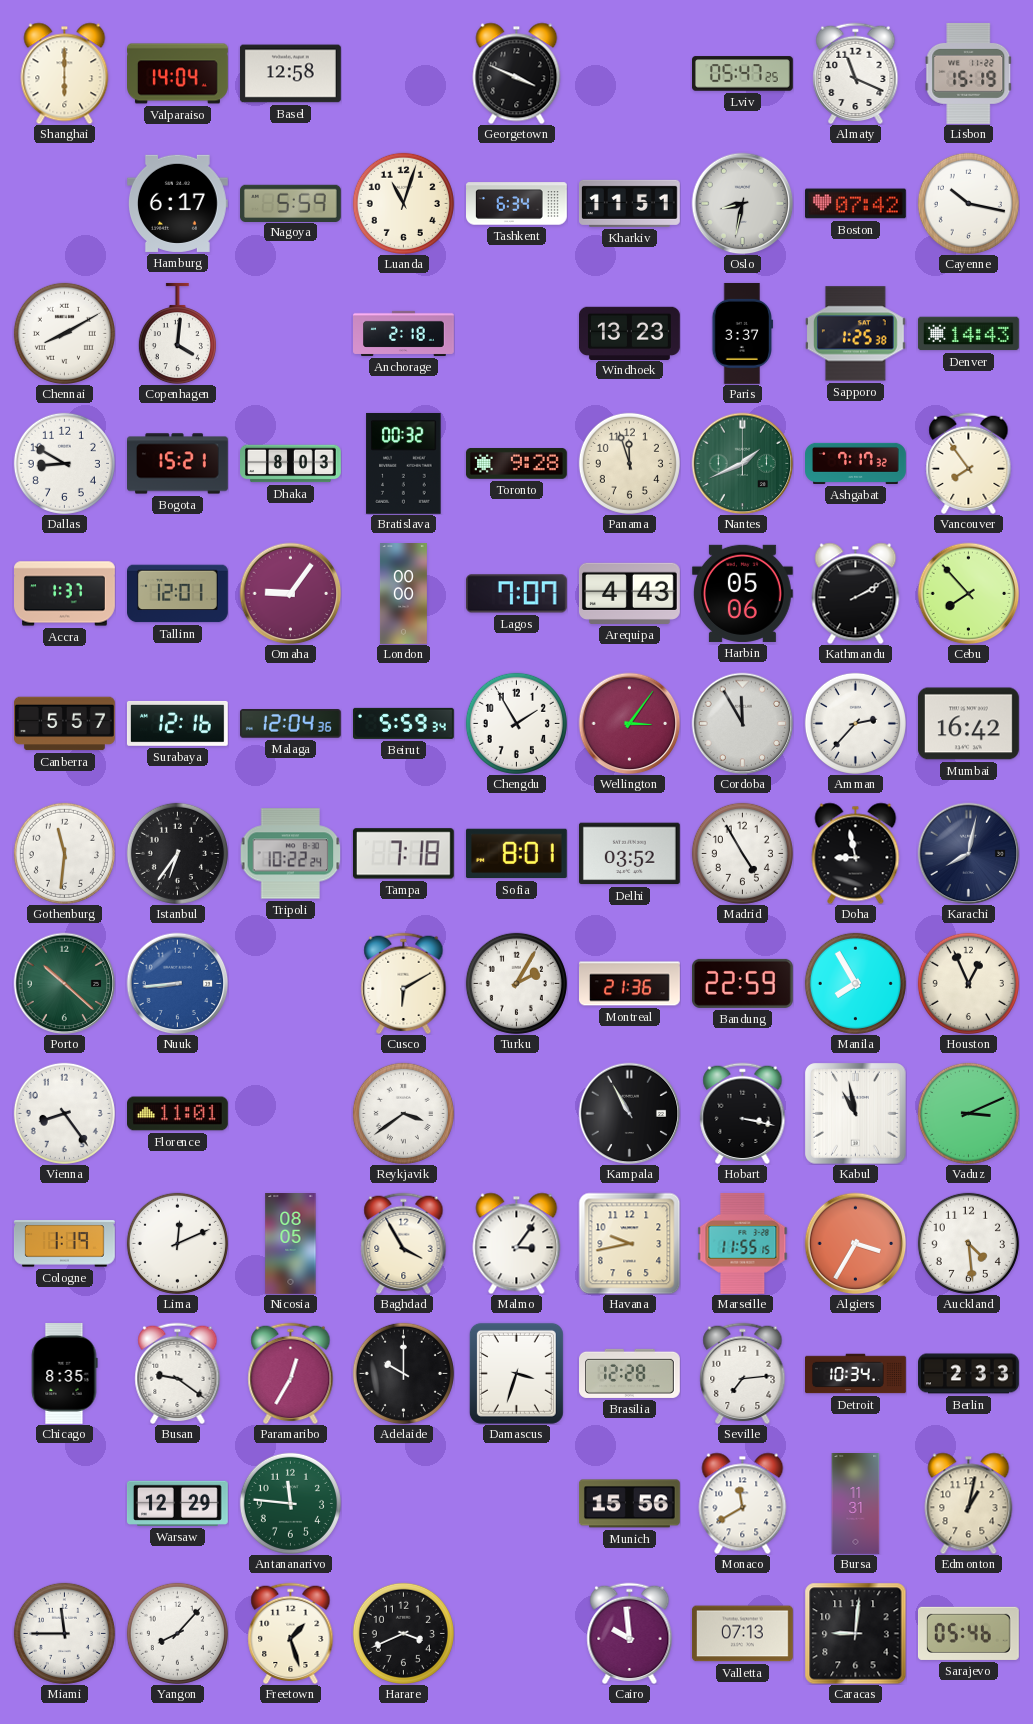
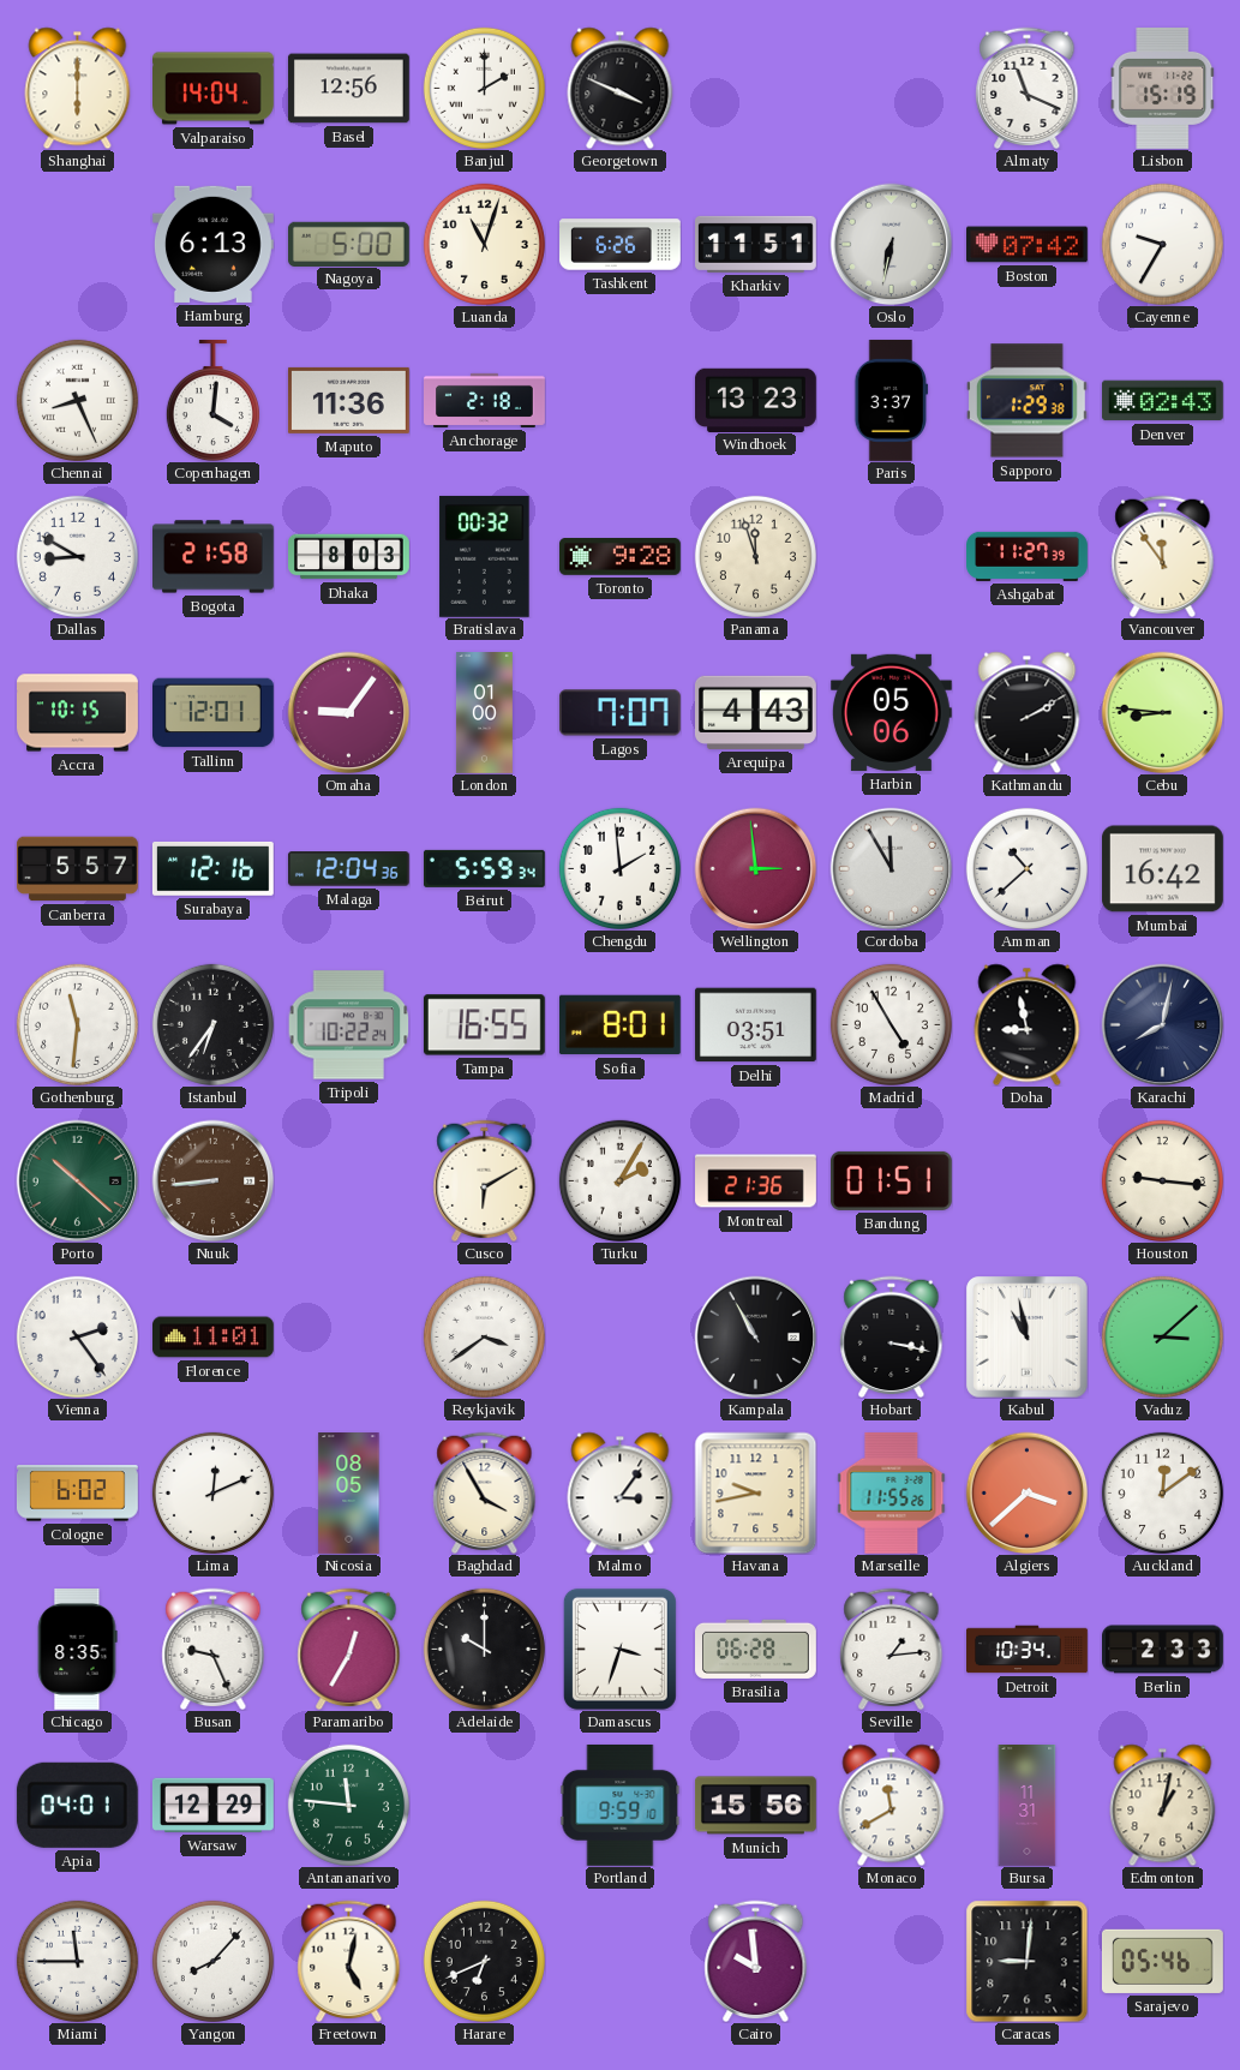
Basel: 12:58 -> 12:56 (348, 89)
Banjul: none -> 2:00 (484, 88)
Lviv: 05:47 -> none (743, 74)
Hamburg: 6:17 -> 6:13 (212, 244)
Nagoya: 5:59 -> 5:00 (349, 244)
Tashkent: 6:34 -> 6:26 (621, 245)
Oslo: 8:32 -> 6:32 (891, 244)
Cayenne: 10:17 -> 9:35 (1162, 244)
Chennai: 8:10 -> 8:26 (77, 400)
Maputo: none -> 11:36 (348, 400)
Sapporo: 1:25 -> 1:29 (1026, 401)
Denver: 14:43 -> 02:43 (1162, 401)
Bogota: 15:21 -> 21:58 (214, 557)
Nantes: 1:41 -> none (742, 463)
Ashgabat: 7:17 -> 11:27 (1028, 556)
Vancouver: 7:54 -> 11:54 (1163, 556)
Accra: 1:37 -> 10:15 (78, 713)
London: 00:00 -> 01:00 (484, 713)
Cebu: 7:53 -> 8:46 (1162, 712)
Chengdu: 1:55 -> 1:59 (619, 868)
Wellington: 3:06 -> 2:59 (755, 868)
Amman: 2:37 -> 10:38 (1026, 868)
Tampa: 7:18 -> 16:55 (484, 1025)
Delhi: 03:52 -> 03:51 (755, 1025)
Nuuk dial: blue -> brown (212, 1180)
Bandung: 22:59 -> 01:51 (891, 1180)
Manila: 7:55 -> none (855, 983)
Houston: 12:56 -> 9:16 (1162, 1180)
Vienna: 8:24 -> 2:24 (77, 1336)
Vaduz: 3:11 -> 3:08 (1162, 1336)
Cologne: 1:19 -> 6:02 (77, 1494)
Marseille: 11:55:15 -> 11:55:26 (892, 1492)
Algiers: 3:35 -> 3:38 (1026, 1492)
Auckland: 4:29 -> 12:09 (1162, 1492)
Busan: 9:21 -> 9:26 (214, 1649)
Brasilia: 12:28 -> 06:28 (756, 1649)
Seville: 7:14 -> 1:14 (892, 1649)
Apia: none -> 04:01 (77, 1805)
Portland: none -> 9:59 (621, 1805)
Freetown: 1:27 -> 5:02 (349, 1961)
Harare: 3:41 -> 6:41 (484, 1961)
Valletta: 07:13 -> none (742, 1634)
